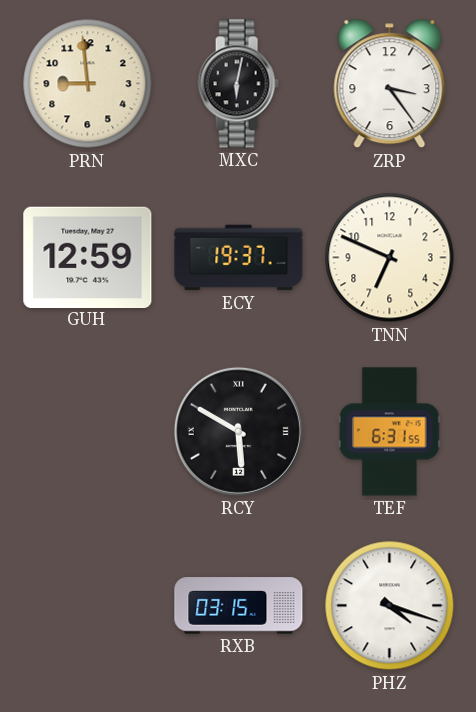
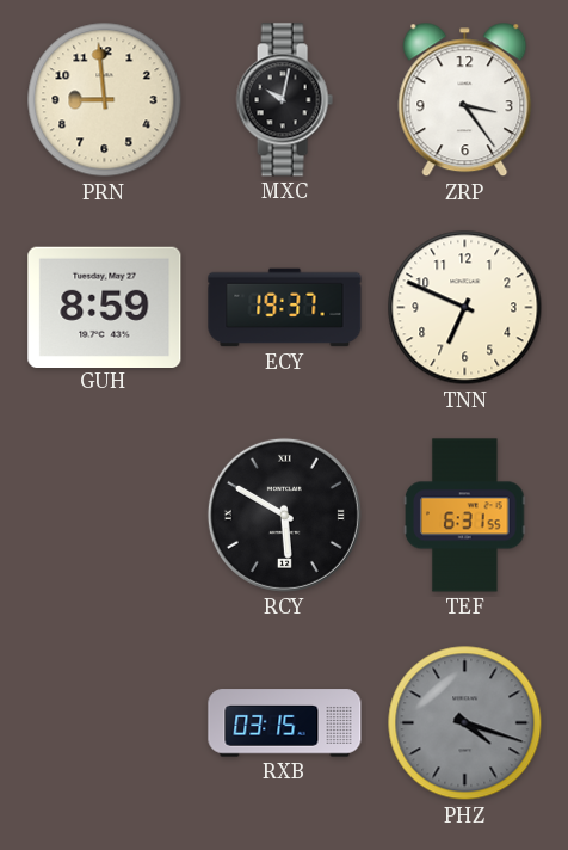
MXC: 6:02 -> 10:02 (284, 100)
GUH: 12:59 -> 8:59 (105, 307)
PHZ dial: white -> grey (465, 723)
